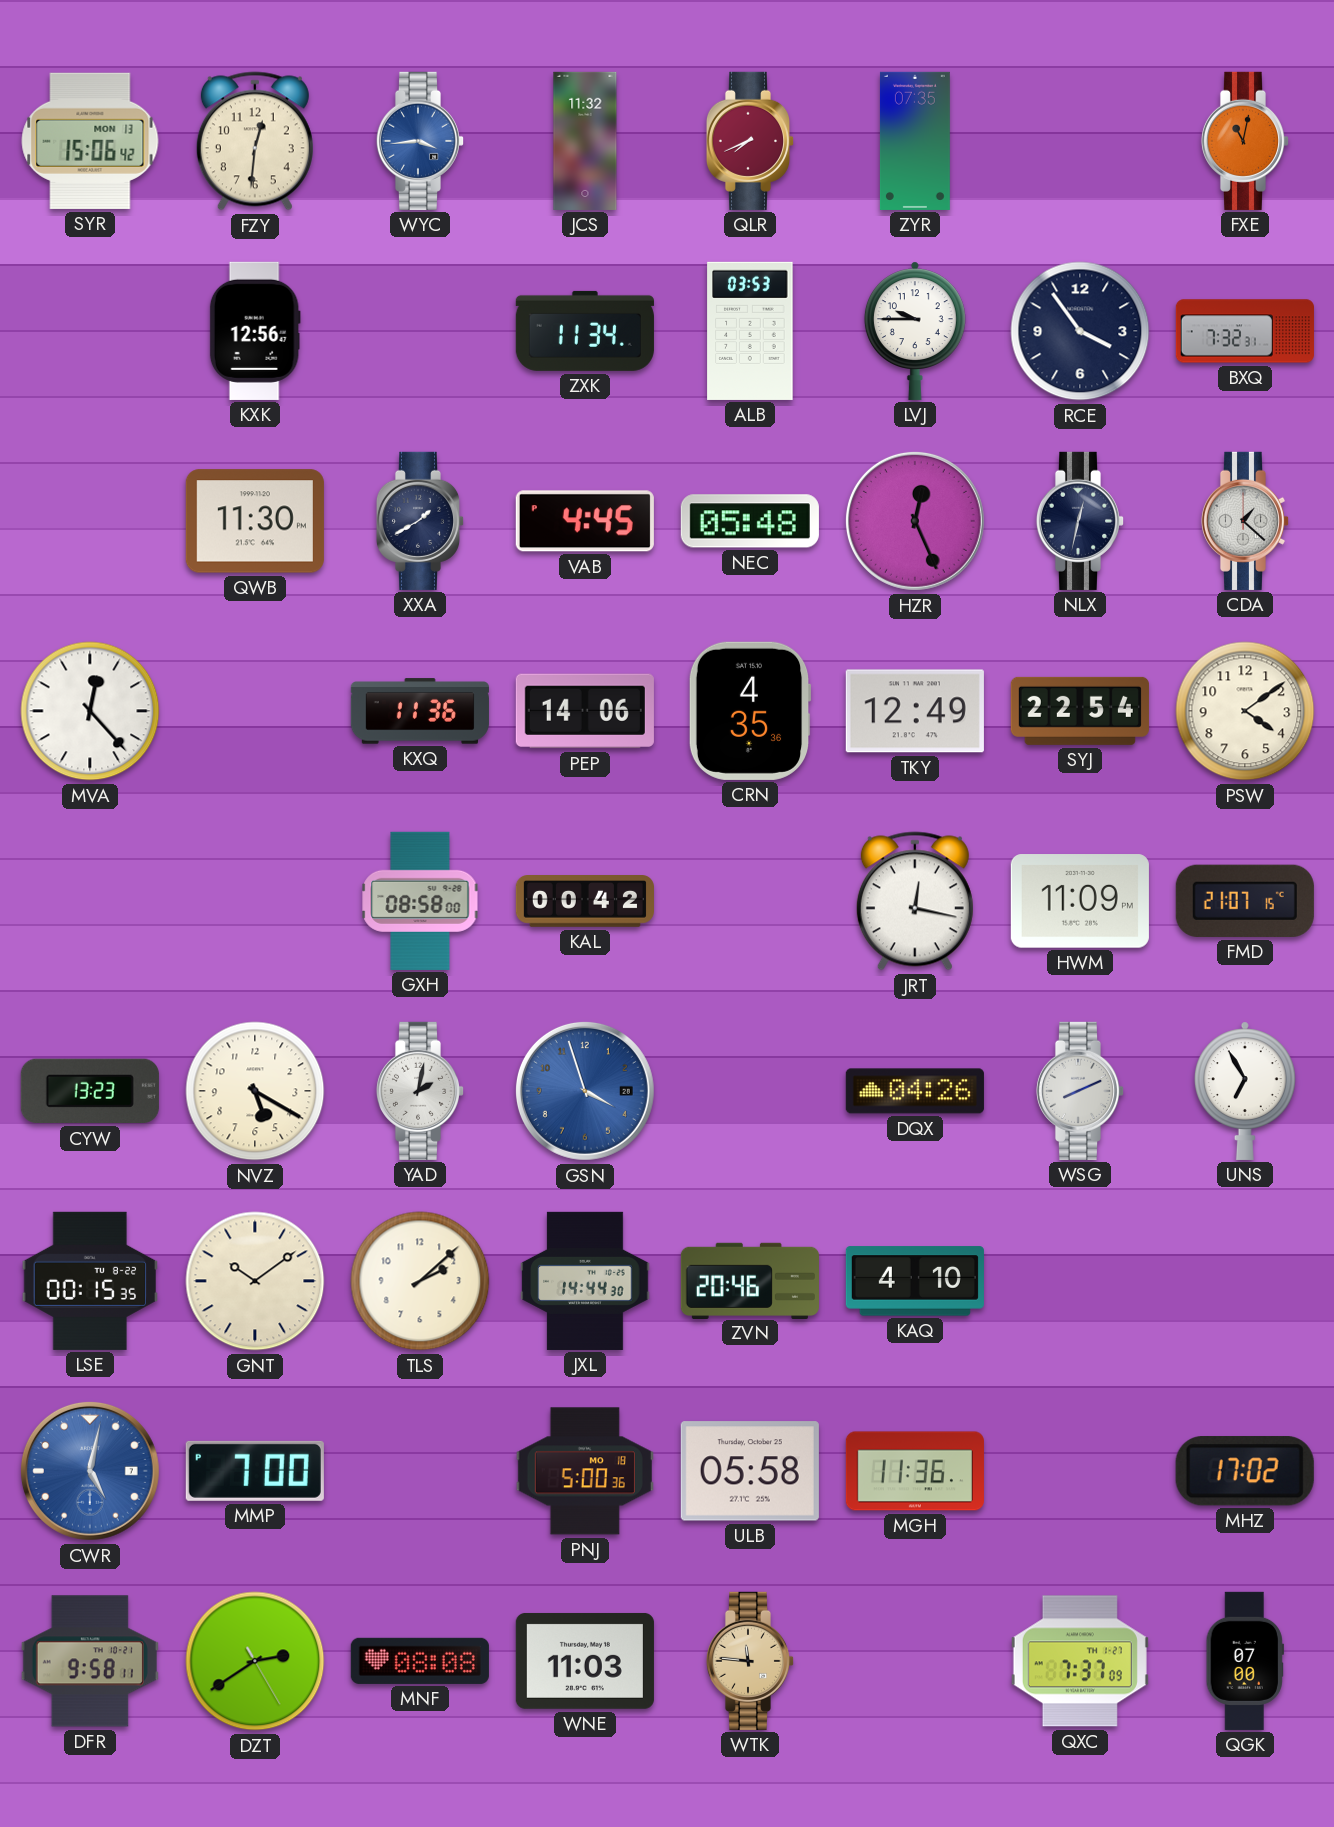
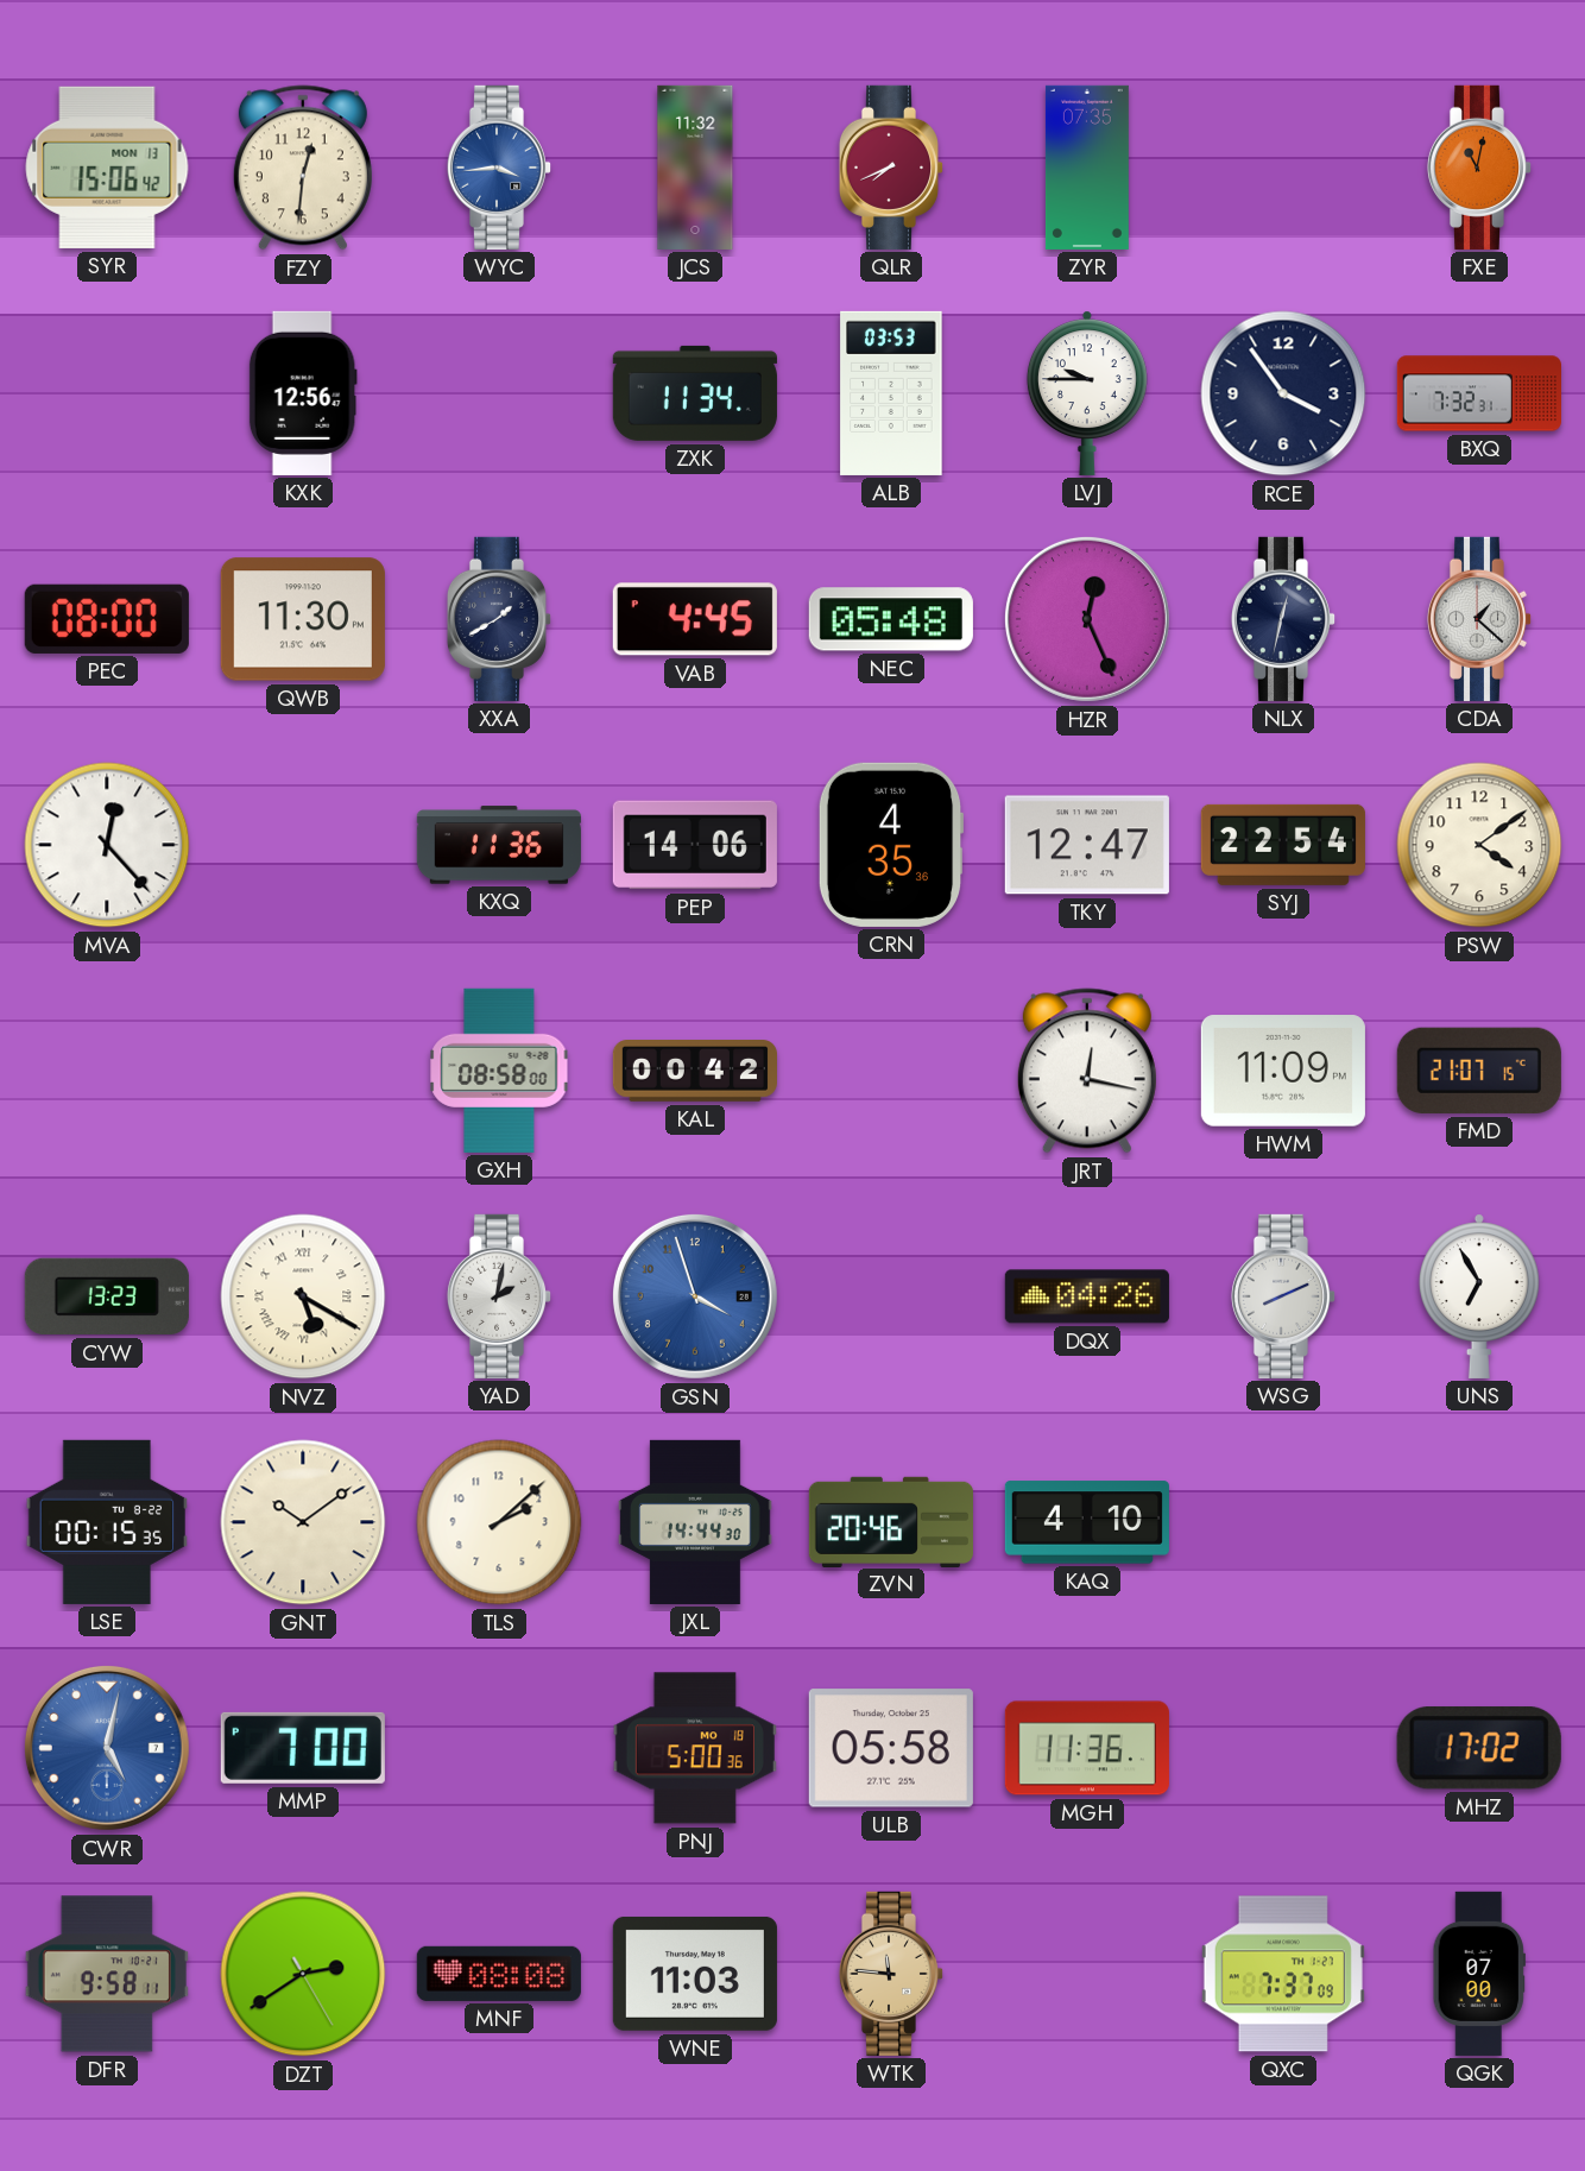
PEC: none -> 08:00 (107, 619)
TKY: 12:49 -> 12:47 (1087, 845)
NVZ numerals: Arabic -> Roman (303, 1296)
